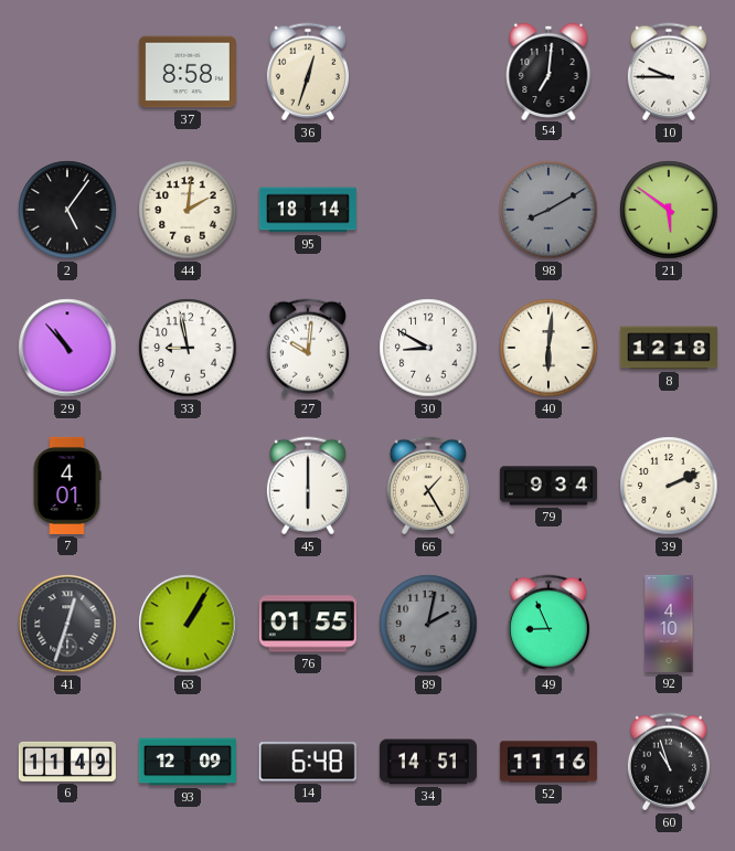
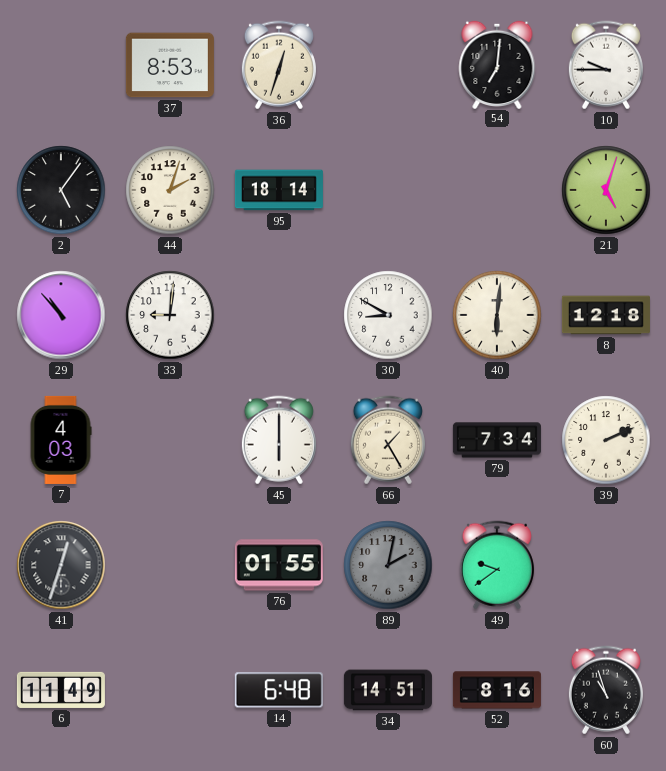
37: 8:58 -> 8:53 (170, 65)
44: 2:01 -> 2:03 (170, 190)
98: 8:10 -> none (548, 210)
21: 5:51 -> 5:03 (606, 190)
33: 8:58 -> 9:01 (170, 315)
27: 10:01 -> none (308, 348)
7: 4:01 -> 4:03 (61, 440)
79: 9:34 -> 7:34 (497, 440)
63: 1:05 -> none (188, 624)
49: 8:56 -> 9:39 (497, 565)
92: 4:10 -> none (669, 624)
93: 12:09 -> none (188, 762)
52: 11:16 -> 8:16 (497, 690)
